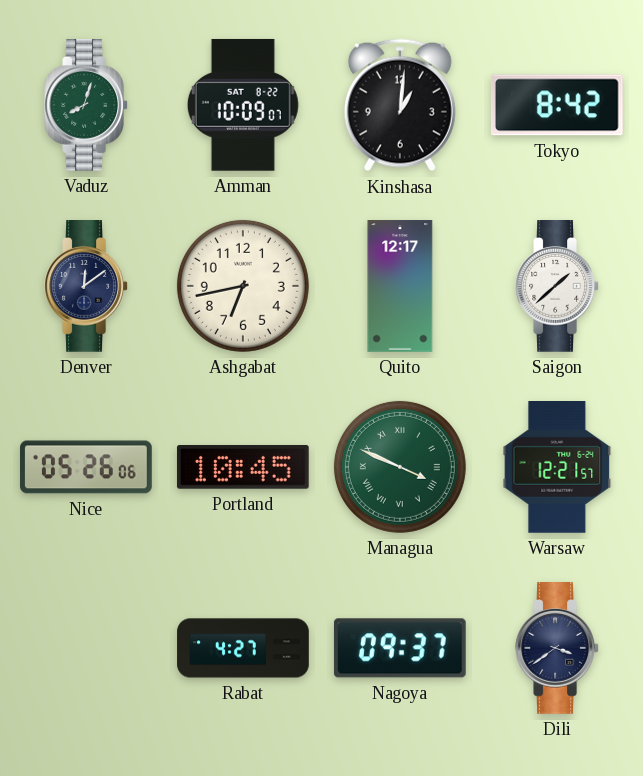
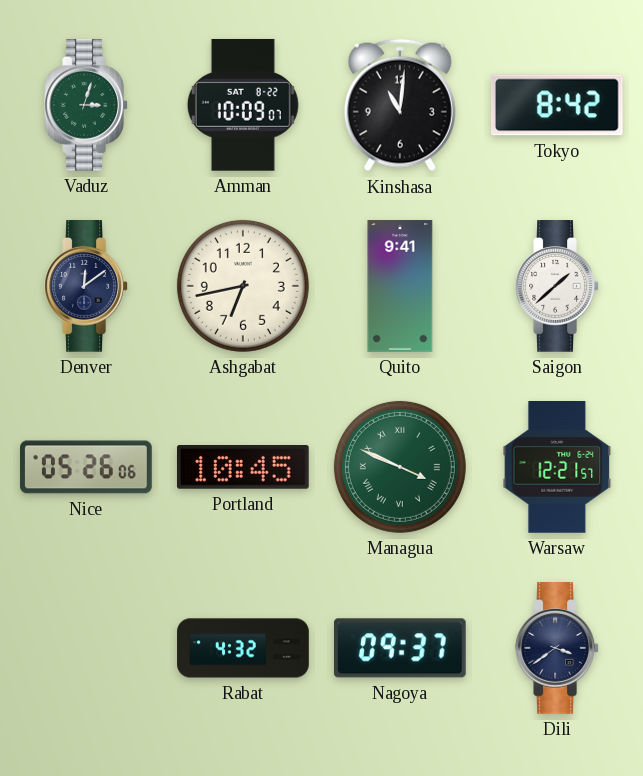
Vaduz: 8:03 -> 3:03 (86, 106)
Kinshasa: 1:01 -> 11:01 (400, 105)
Quito: 12:17 -> 9:41 (400, 286)
Rabat: 4:27 -> 4:32 (243, 648)
